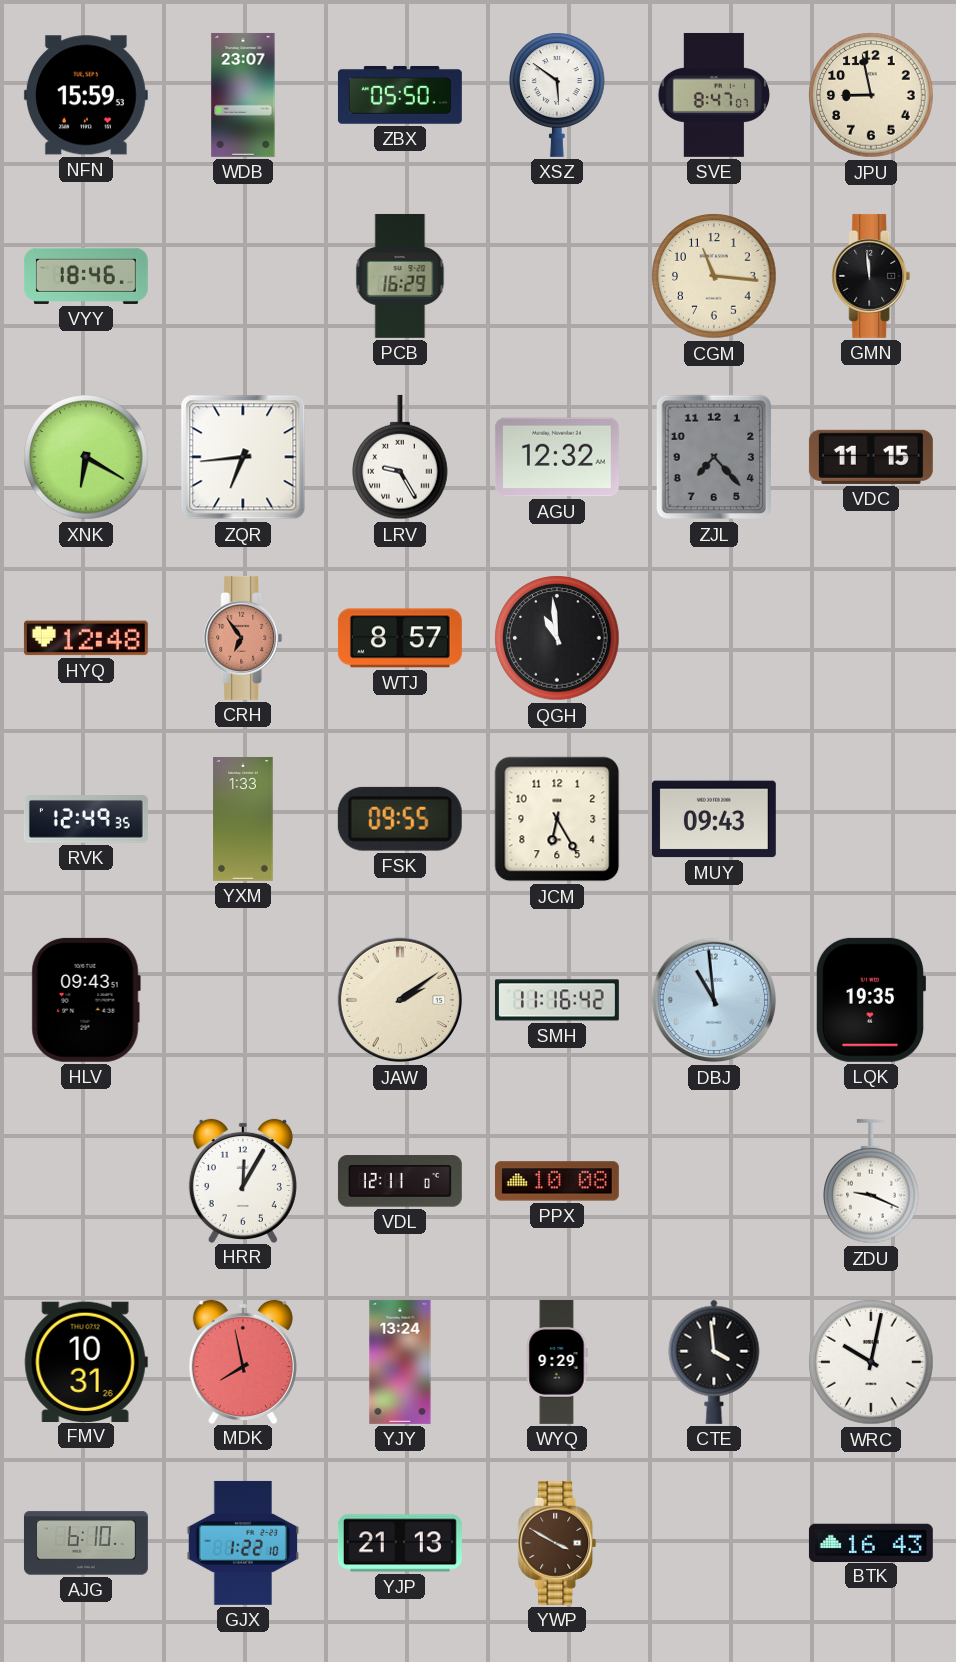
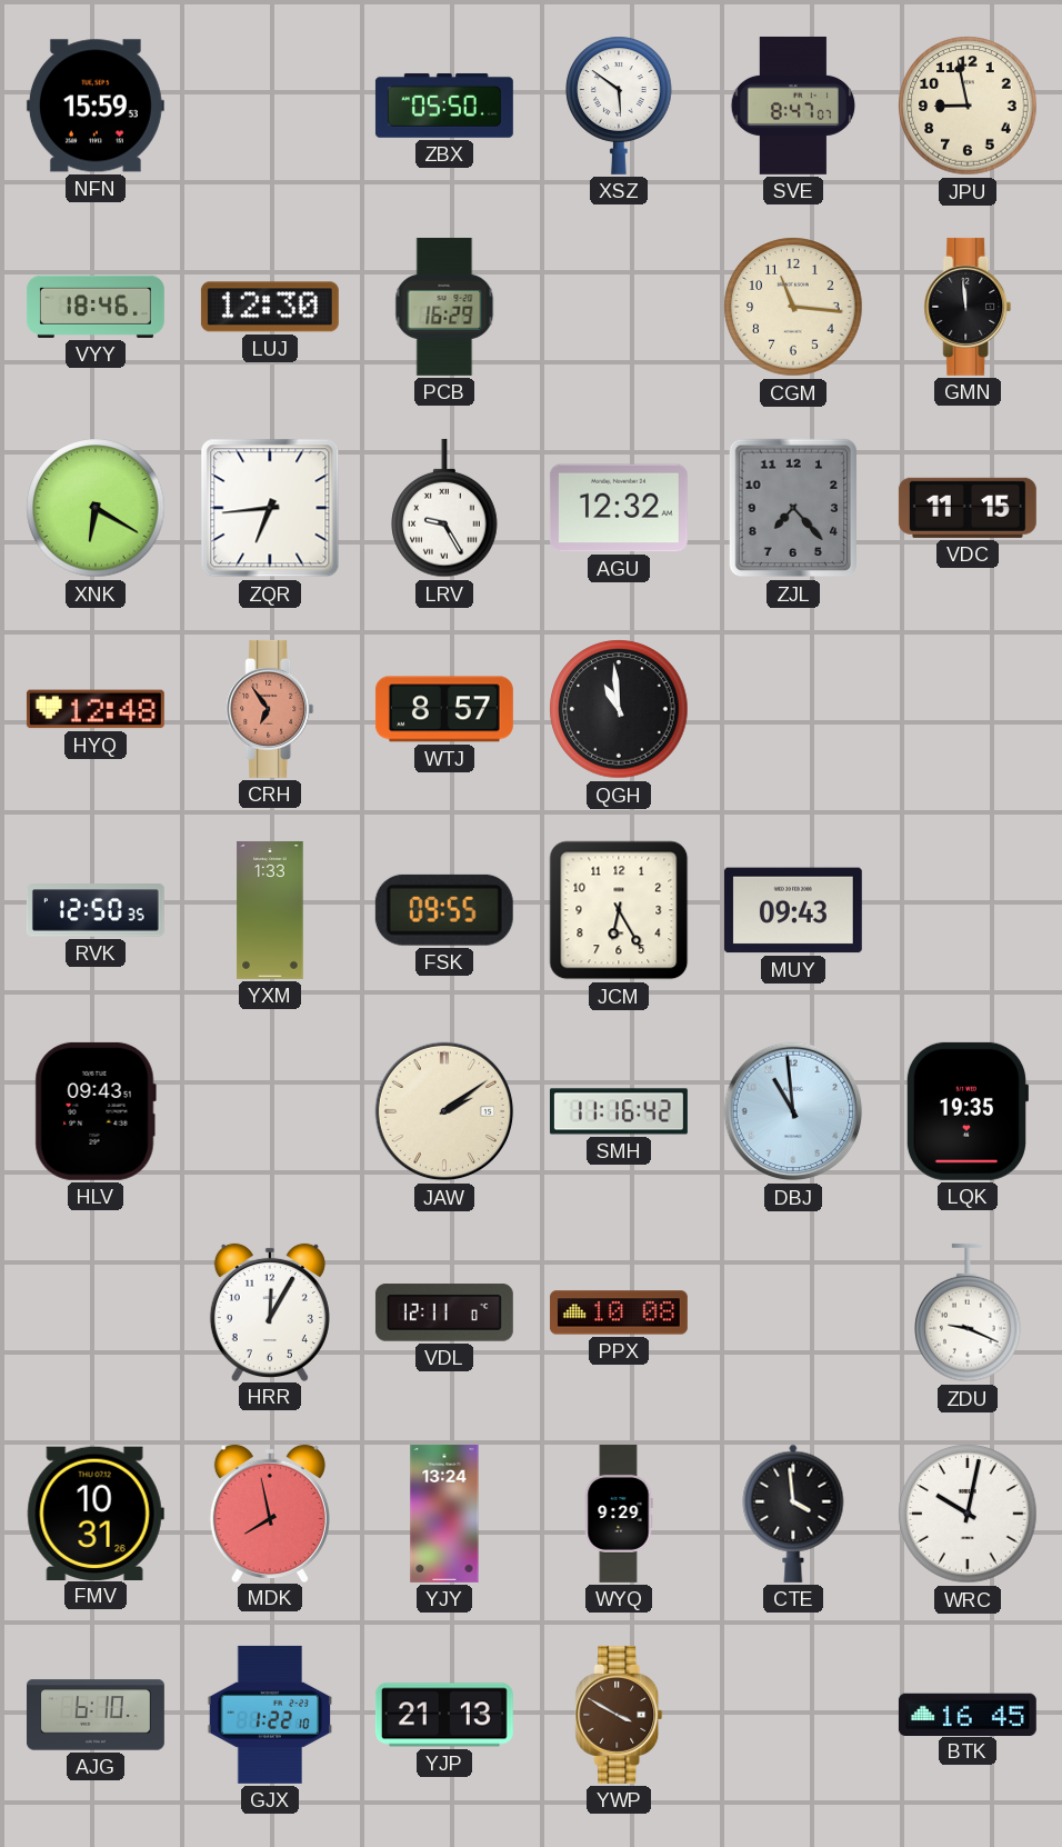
WDB: 23:07 -> none (243, 95)
LUJ: none -> 12:30 (270, 307)
RVK: 12:49 -> 12:50 (96, 911)
BTK: 16:43 -> 16:45 (968, 1714)
